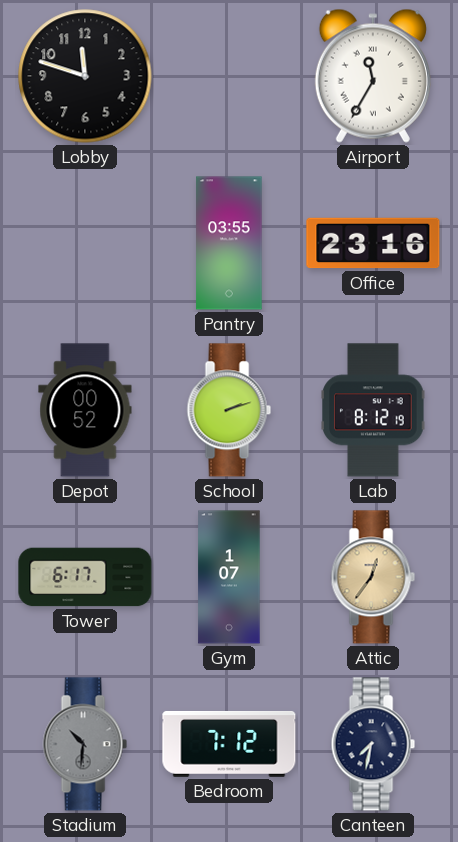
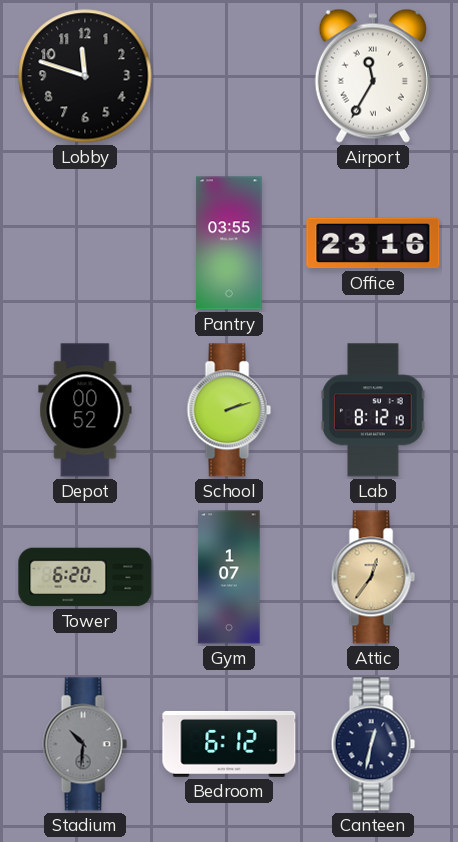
Tower: 6:17 -> 6:20 (85, 577)
Bedroom: 7:12 -> 6:12 (229, 744)
Canteen: 7:32 -> 12:32 (373, 744)
